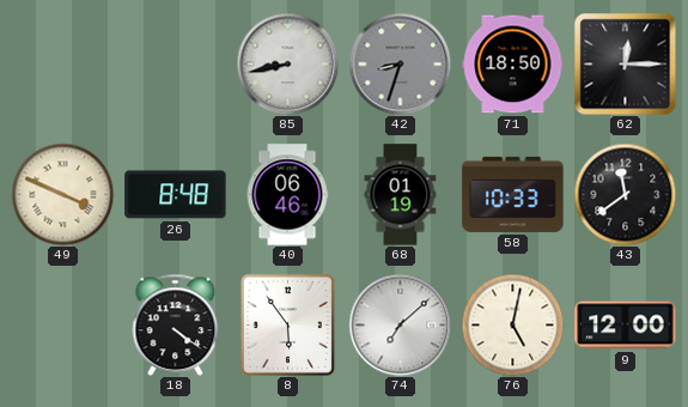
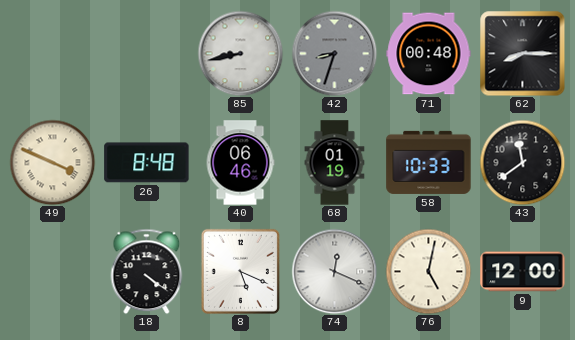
71: 18:50 -> 00:48 (429, 54)
62: 12:15 -> 8:15 (522, 53)
8: 5:54 -> 5:19 (240, 271)
74: 7:08 -> 12:19 (334, 271)
